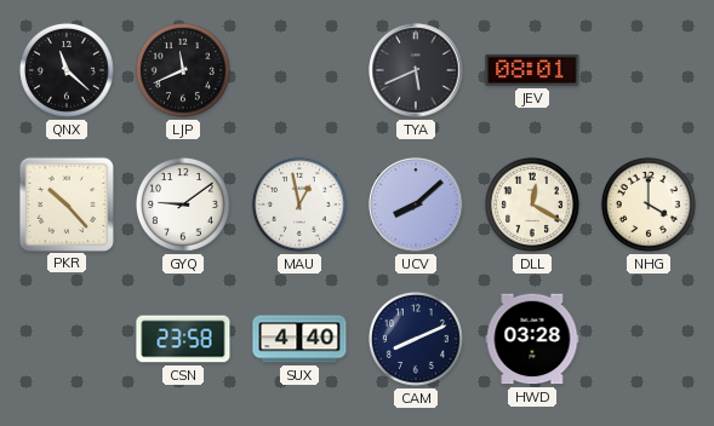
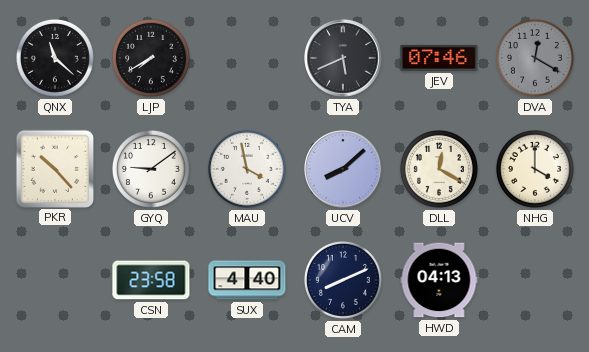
LJP: 11:41 -> 7:40 (151, 58)
JEV: 08:01 -> 07:46 (439, 58)
DVA: none -> 12:20 (535, 58)
MAU: 12:58 -> 3:58 (247, 169)
HWD: 03:28 -> 04:13 (439, 280)
